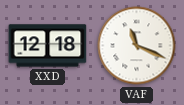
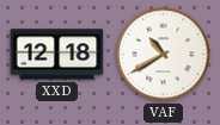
VAF: 11:19 -> 10:40 (164, 55)
